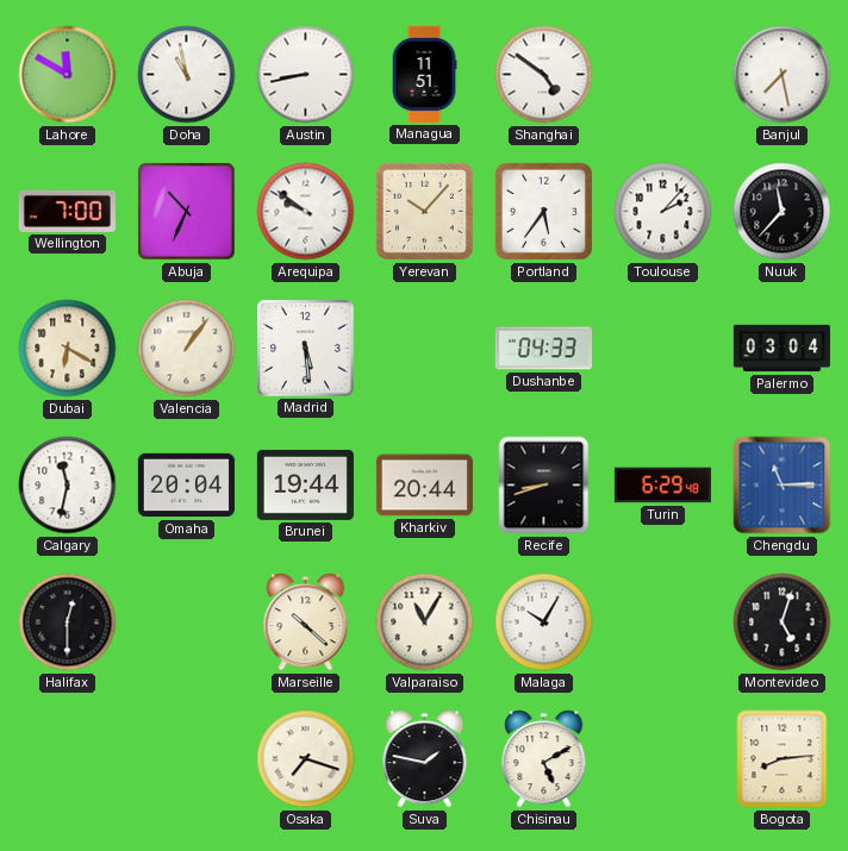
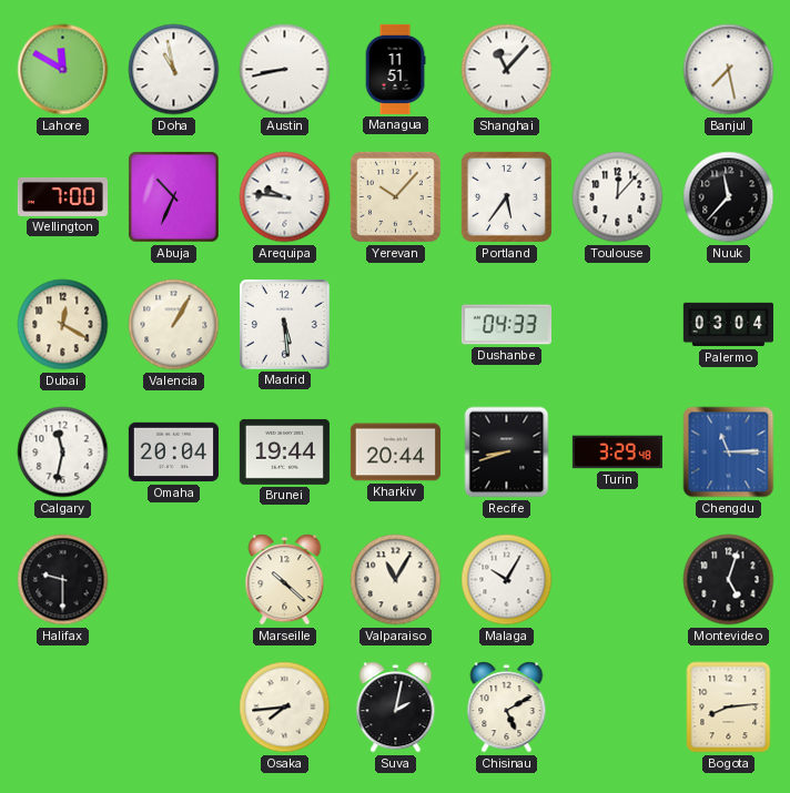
Shanghai: 4:51 -> 11:07 (507, 70)
Arequipa: 9:51 -> 9:46 (285, 197)
Toulouse: 2:07 -> 12:07 (618, 197)
Dubai: 6:20 -> 12:20 (63, 325)
Valencia: 1:06 -> 1:05 (174, 325)
Turin: 6:29 -> 3:29 (617, 453)
Halifax: 12:30 -> 9:30 (63, 580)
Osaka: 7:18 -> 7:44 (285, 708)
Suva: 1:47 -> 2:02 (396, 708)
